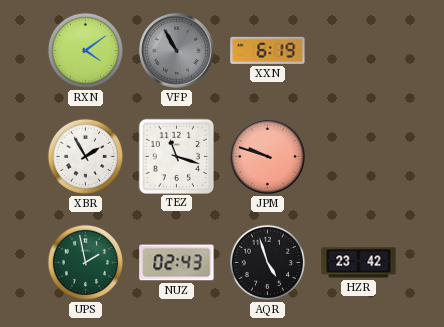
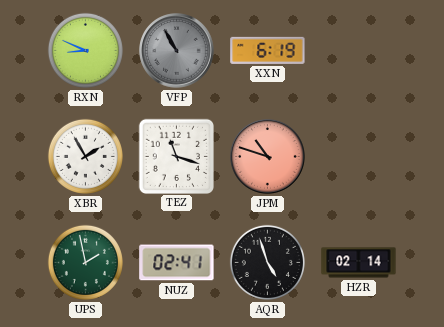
RXN: 4:09 -> 8:49 (85, 50)
JPM: 9:48 -> 10:48 (268, 157)
NUZ: 02:43 -> 02:41 (177, 263)
HZR: 23:42 -> 02:14 (359, 263)
